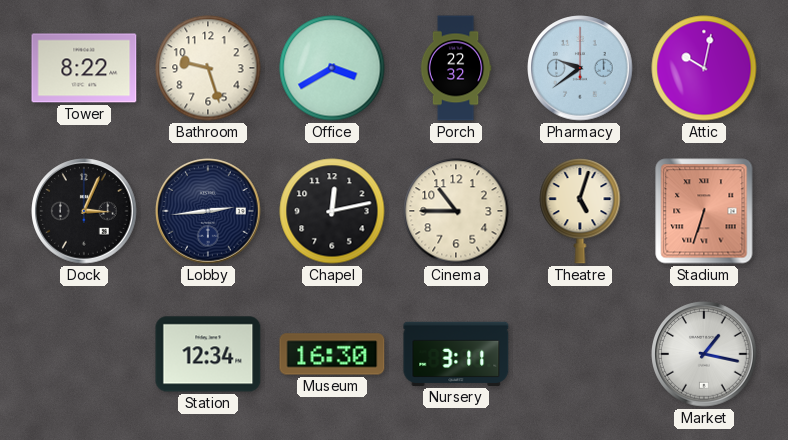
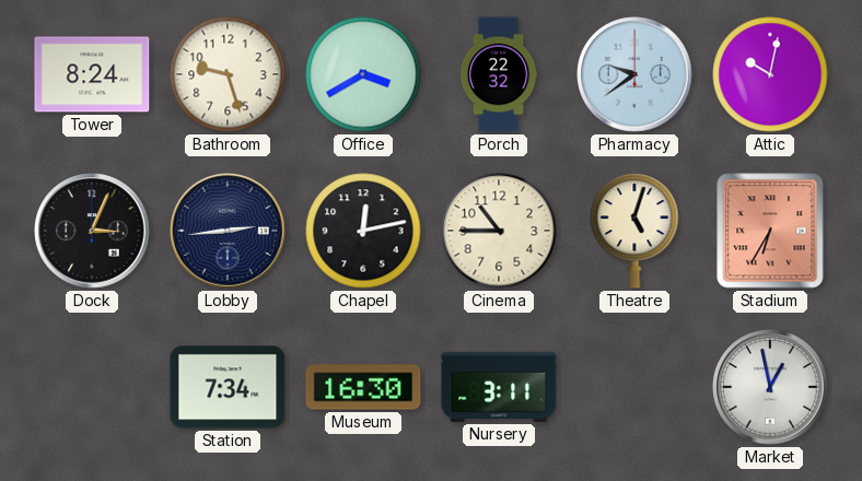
Tower: 8:22 -> 8:24 (92, 74)
Stadium: 6:33 -> 6:35 (770, 231)
Station: 12:34 -> 7:34 (228, 387)
Market: 1:17 -> 12:58 (770, 387)
